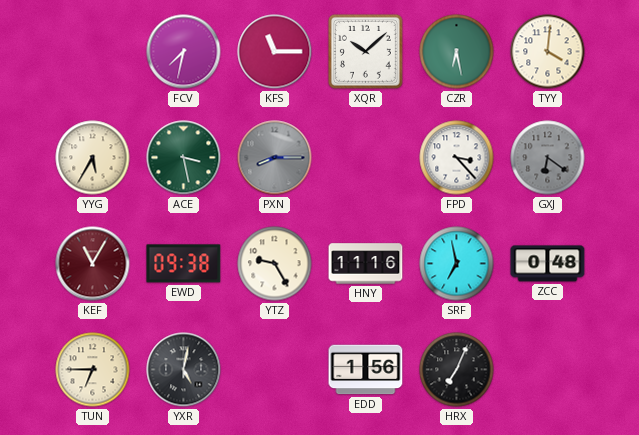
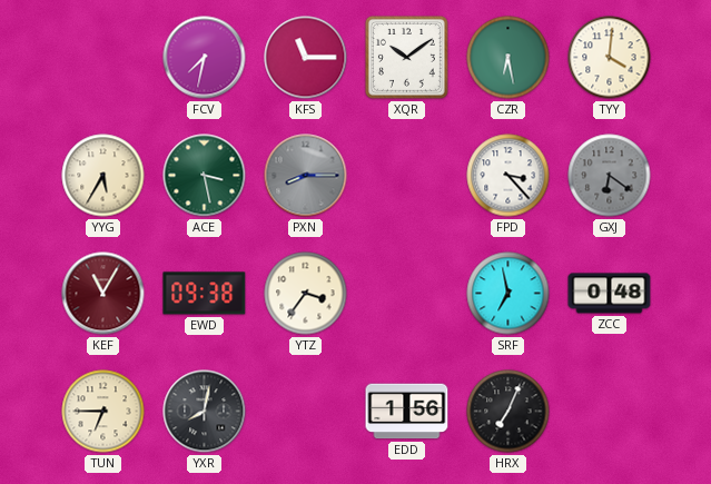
XQR: 10:08 -> 10:09 (406, 57)
YTZ: 9:25 -> 3:36 (306, 294)
HNY: 11:16 -> none (366, 264)
YXR: 5:02 -> 8:02 (205, 412)
